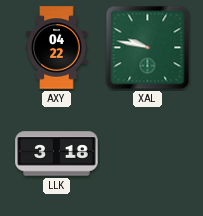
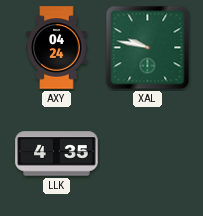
AXY: 04:22 -> 04:24 (57, 48)
LLK: 3:18 -> 4:35 (57, 154)
